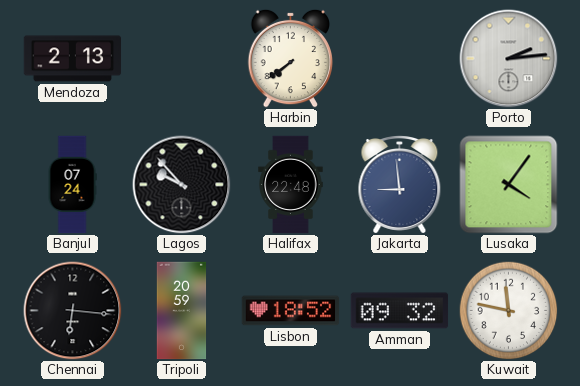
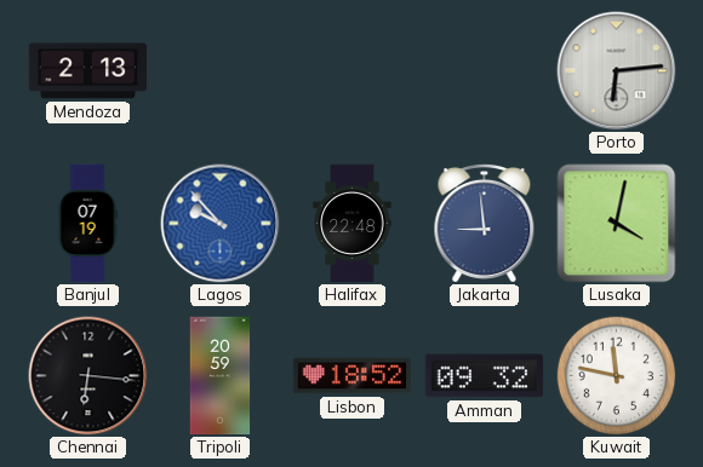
Harbin: 7:39 -> none (290, 58)
Porto: 2:14 -> 6:14 (617, 71)
Banjul: 07:24 -> 07:19 (87, 224)
Lagos dial: black -> blue (221, 224)
Lusaka: 4:06 -> 4:02 (617, 224)
